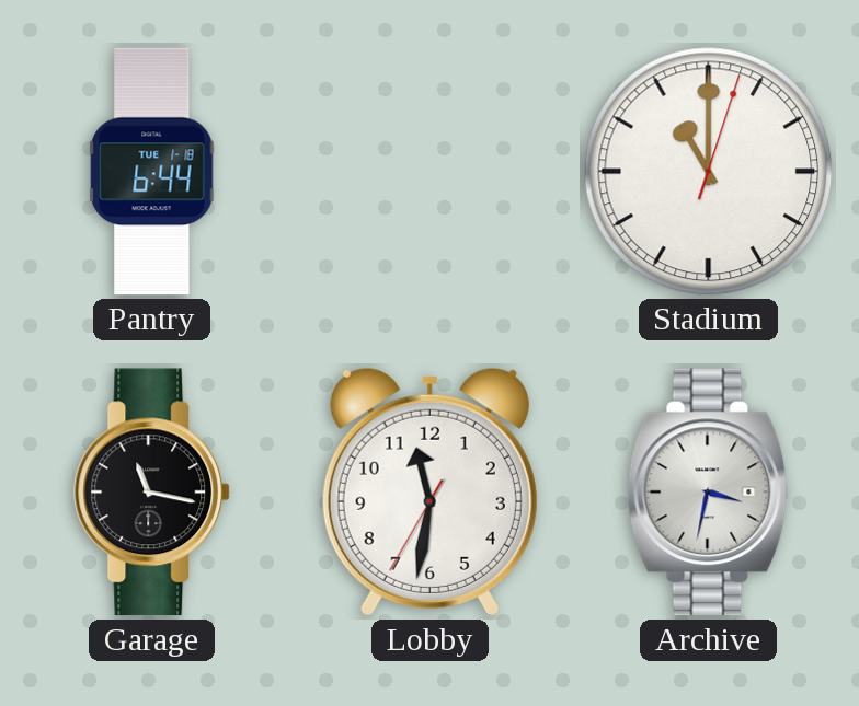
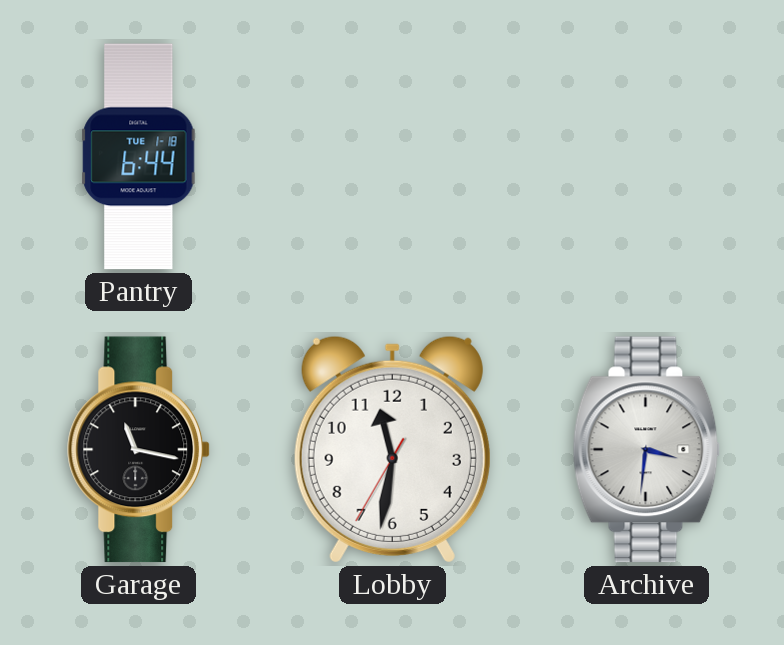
Stadium: 11:00 -> none (709, 172)
Archive: 3:32 -> 3:31 (647, 450)
